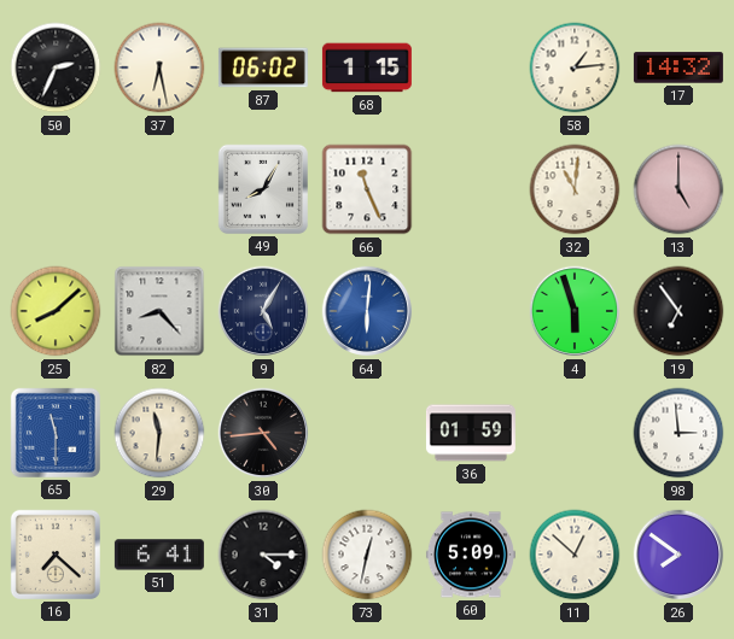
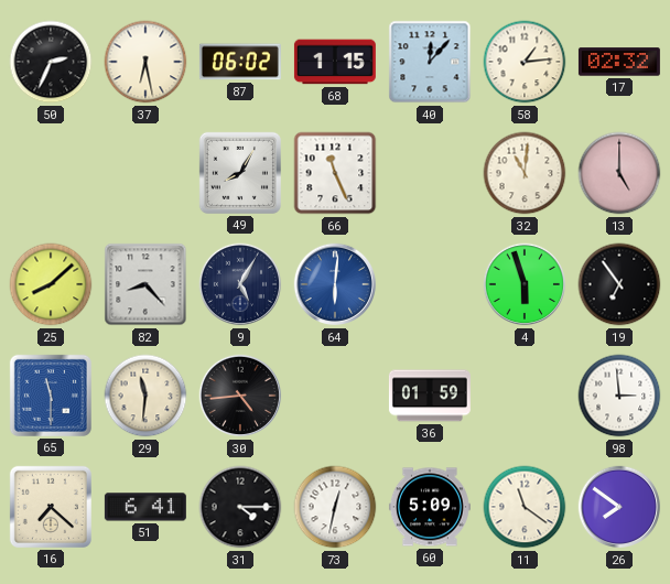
40: none -> 12:07 (430, 62)
17: 14:32 -> 02:32 (619, 62)
11: 12:52 -> 11:21 (525, 507)
